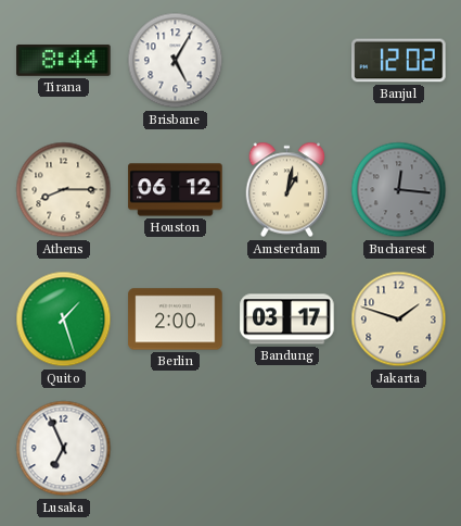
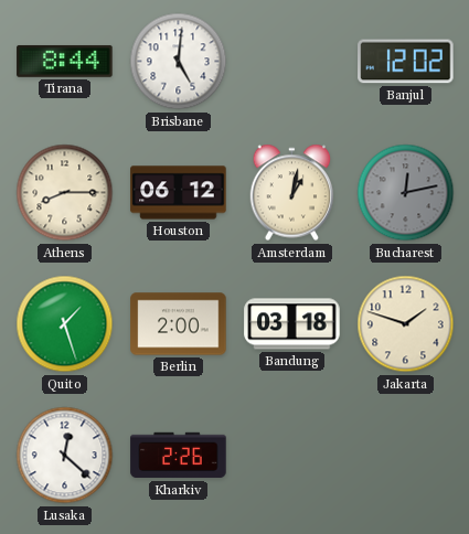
Brisbane: 5:05 -> 5:01 (179, 62)
Bucharest: 12:16 -> 12:13 (406, 193)
Bandung: 03:17 -> 03:18 (292, 324)
Lusaka: 6:56 -> 12:22 (65, 456)
Kharkiv: none -> 2:26 (179, 456)
